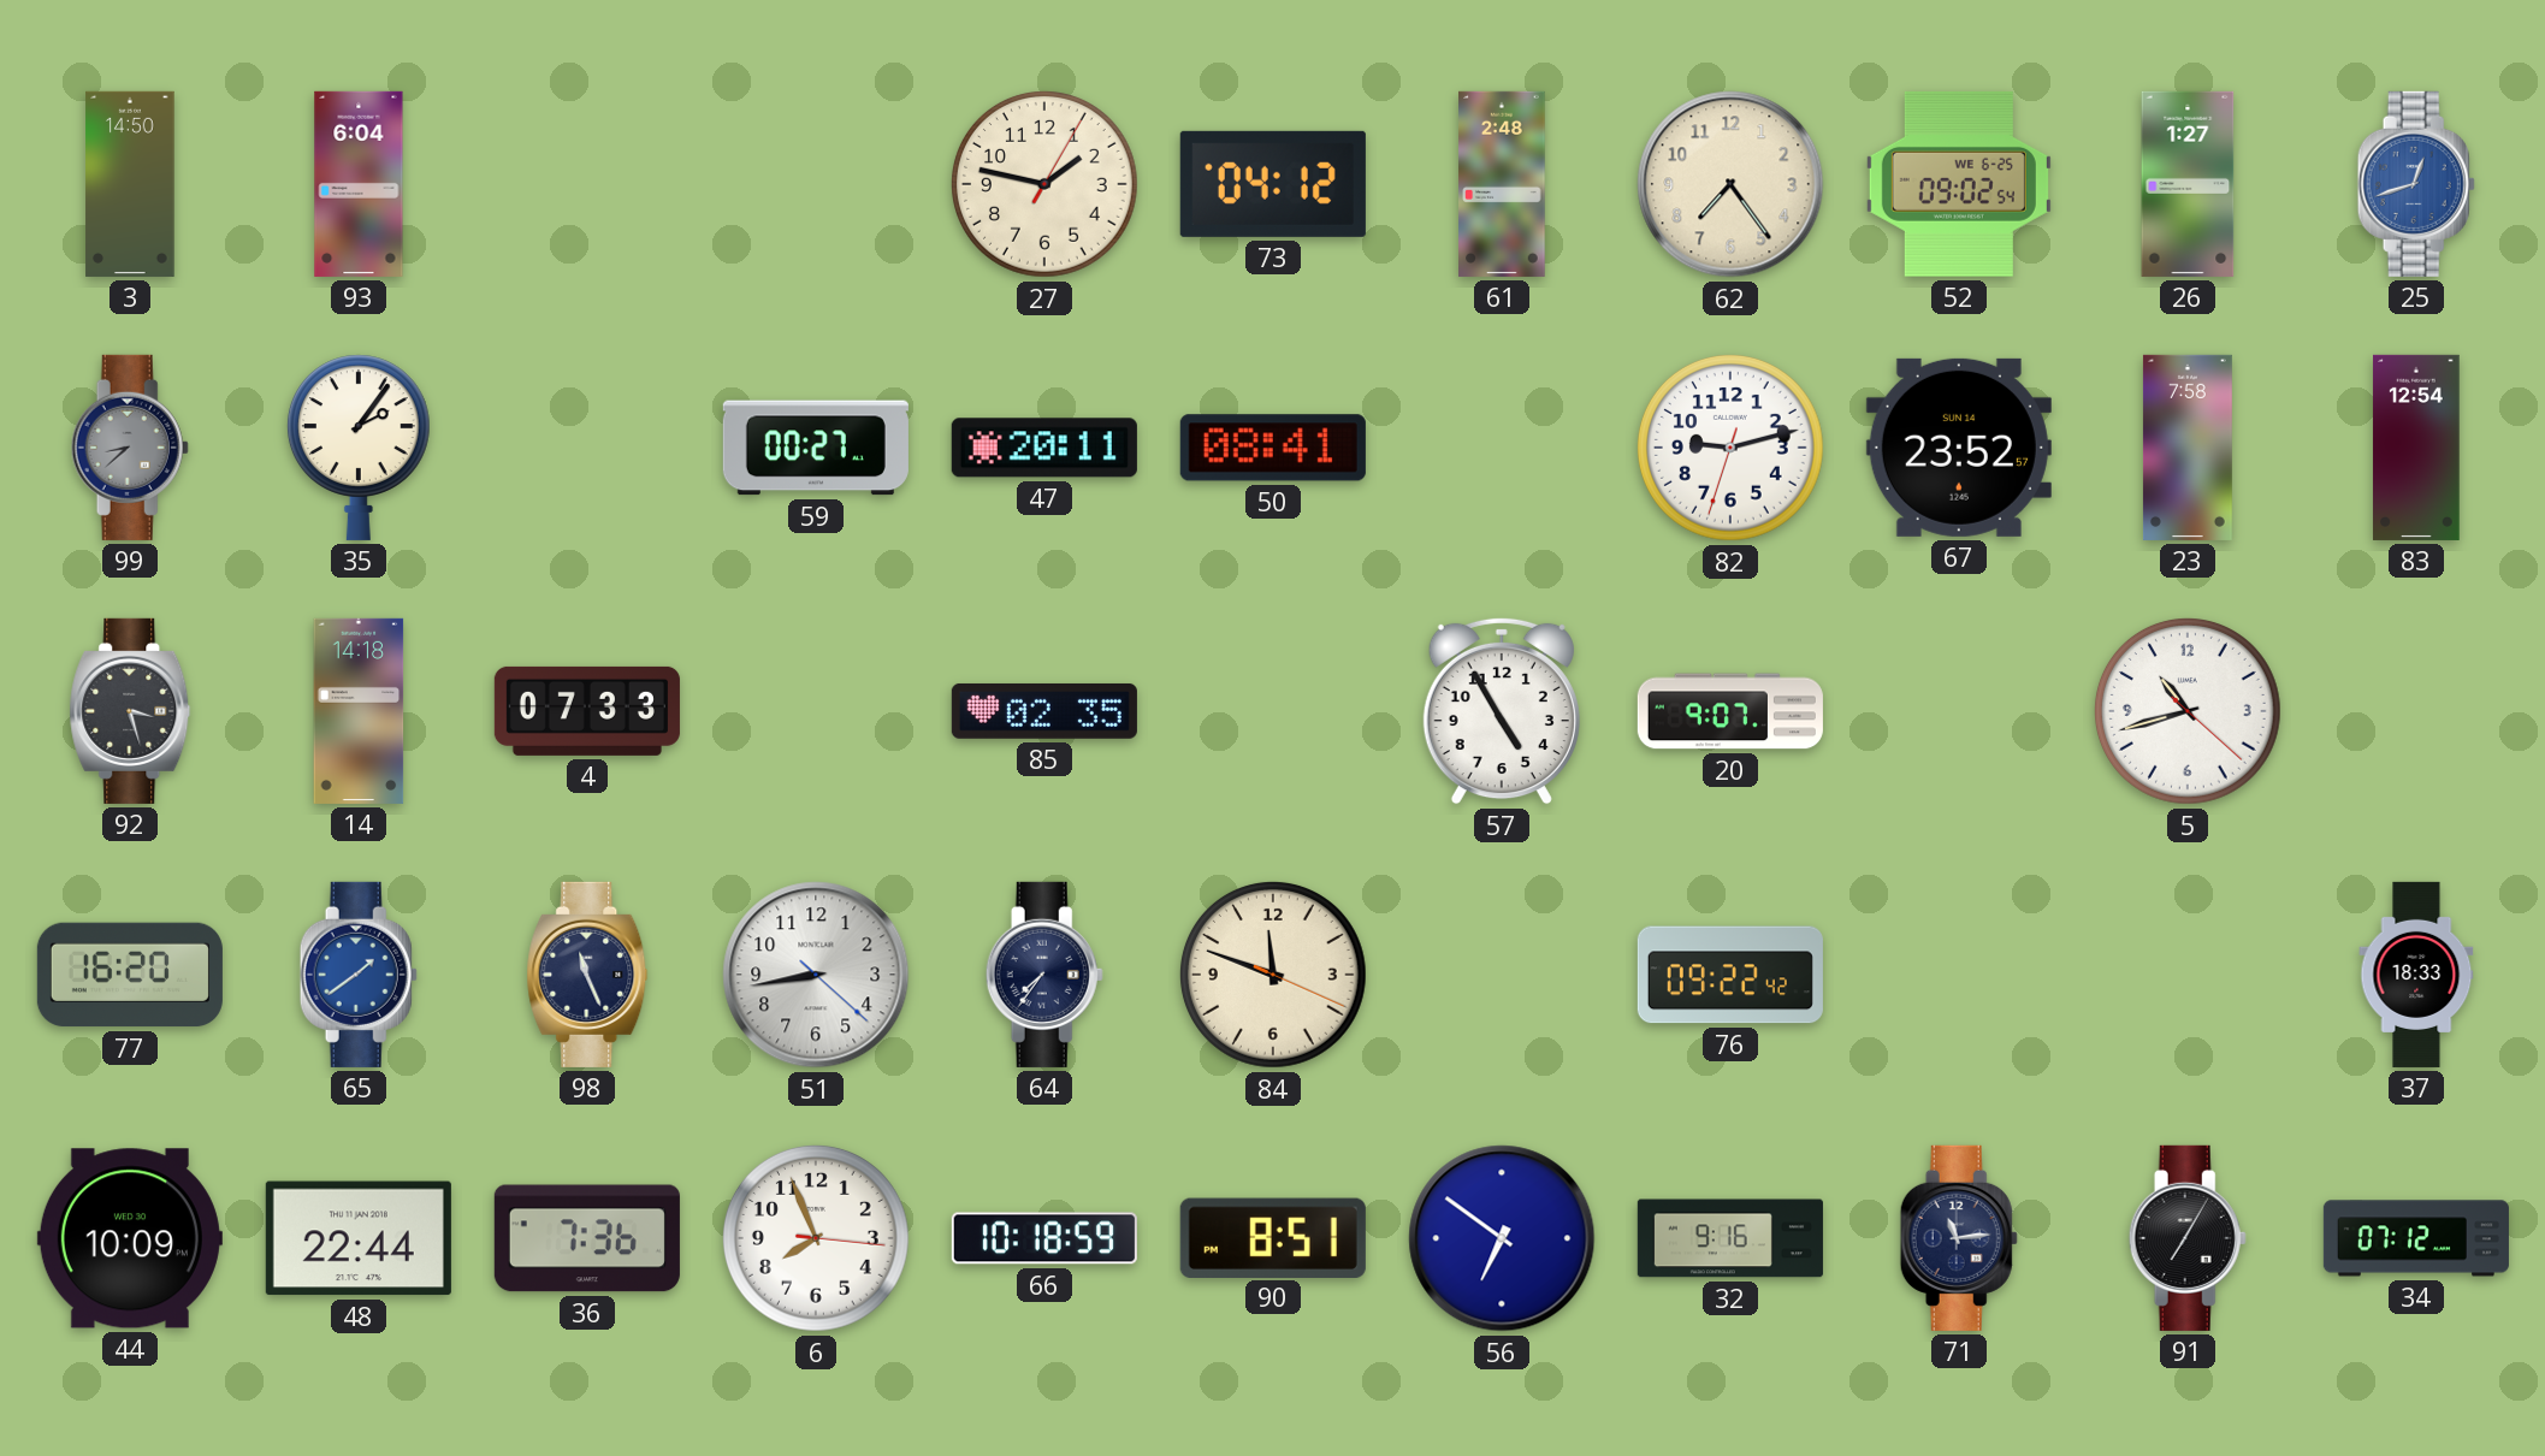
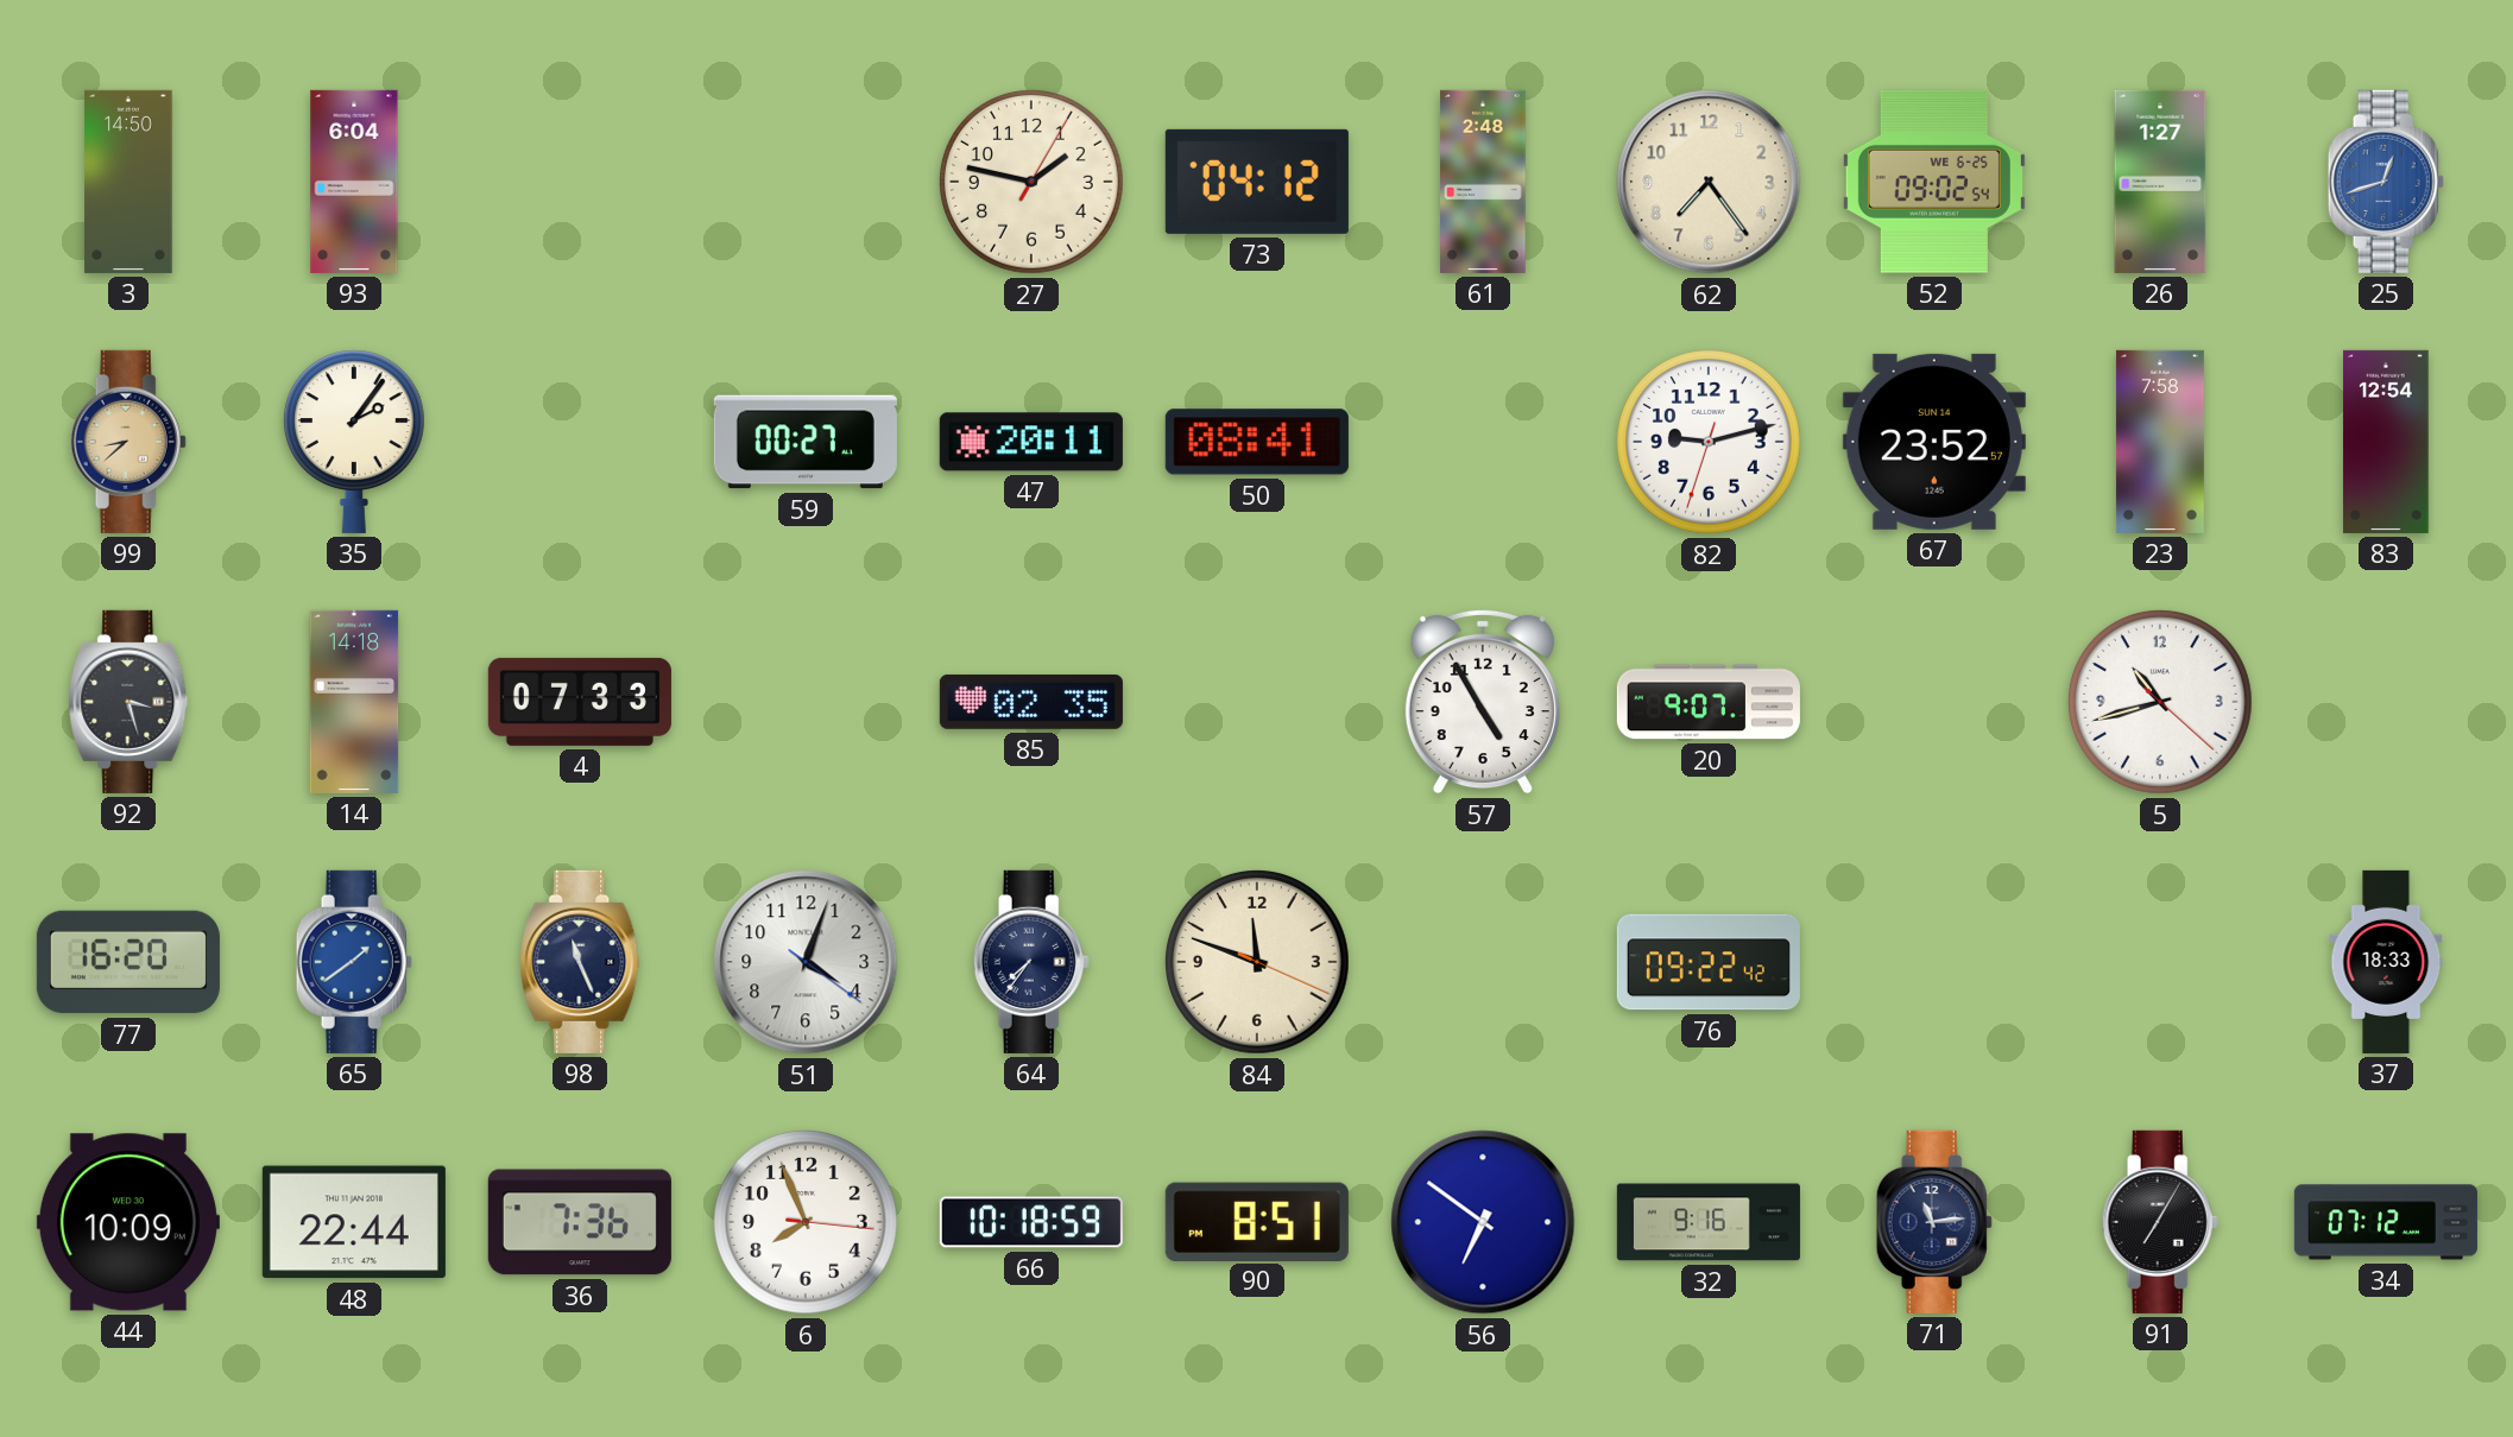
99 dial: grey -> champagne (128, 442)
51: 8:43 -> 4:03 (806, 962)
